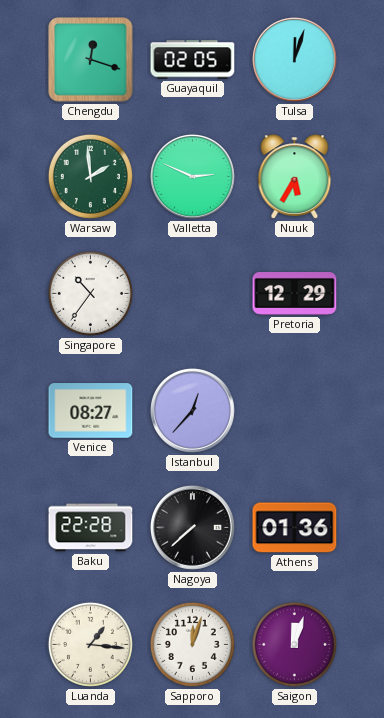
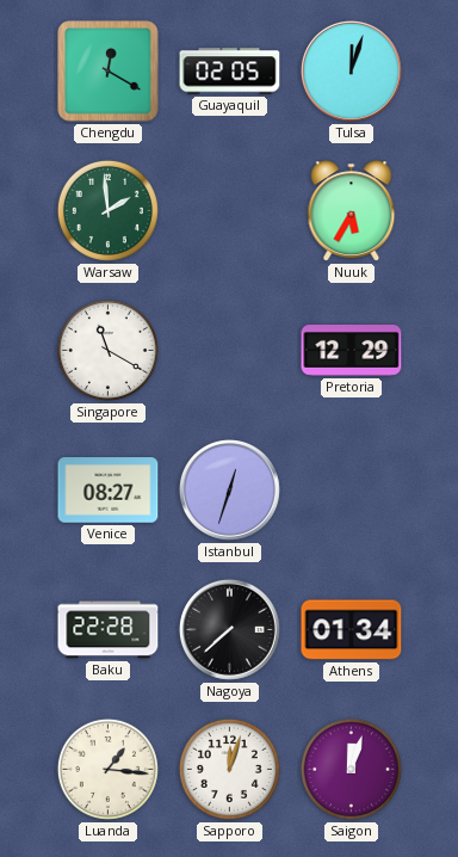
Chengdu: 12:18 -> 12:20 (109, 72)
Valletta: 2:49 -> none (192, 176)
Singapore: 10:36 -> 11:20 (107, 350)
Istanbul: 12:37 -> 12:33 (229, 489)
Athens: 01:36 -> 01:34 (352, 630)
